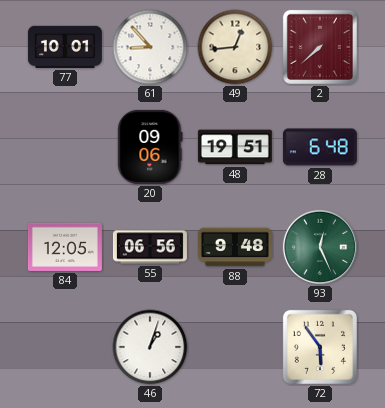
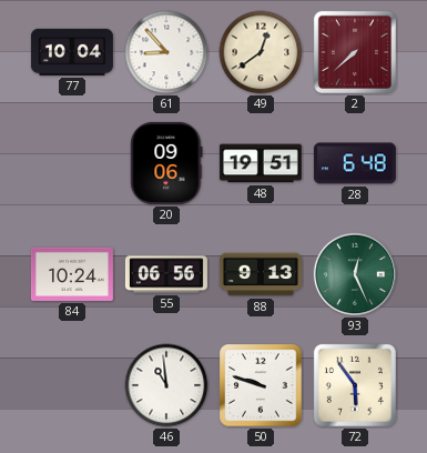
77: 10:01 -> 10:04 (72, 52)
49: 12:44 -> 12:39 (261, 52)
84: 12:05 -> 10:24 (72, 274)
88: 9:48 -> 9:13 (261, 274)
46: 1:03 -> 10:59 (166, 385)
50: none -> 9:48 (261, 385)
